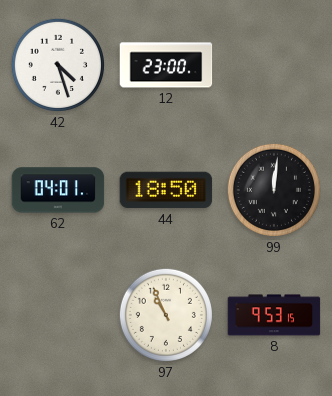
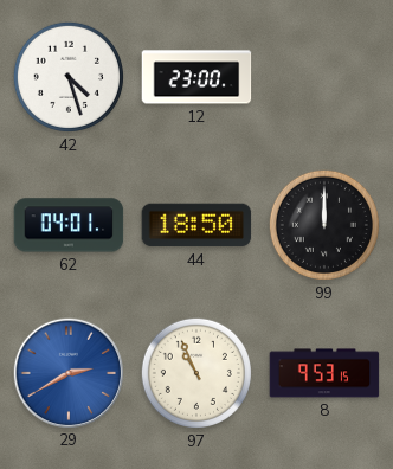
99: 12:01 -> 12:00 (324, 225)
29: none -> 2:40 (67, 372)
